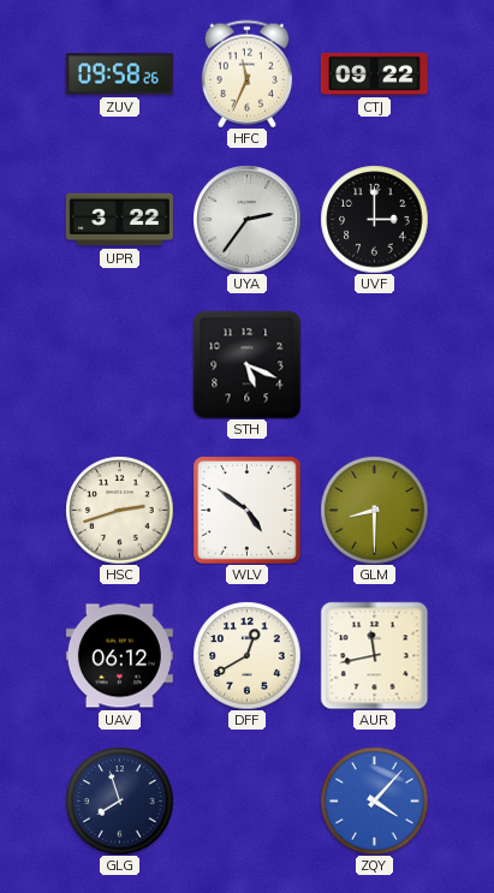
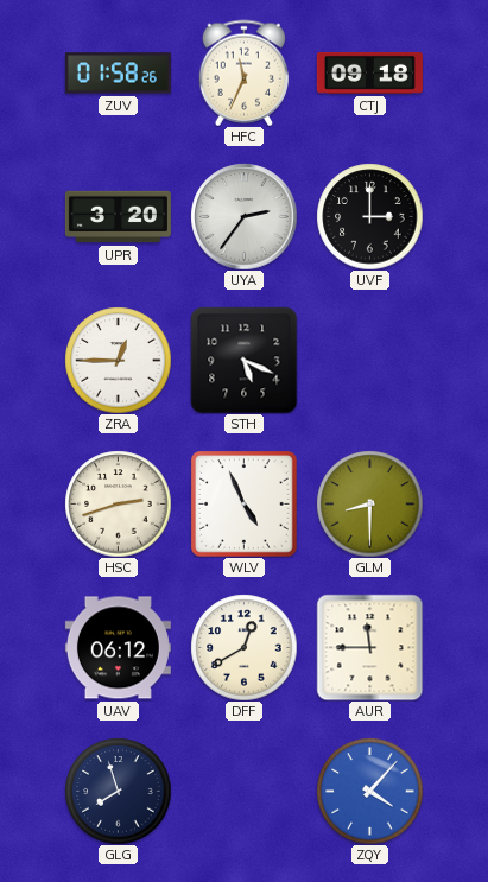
ZUV: 09:58 -> 01:58 (118, 74)
CTJ: 09:22 -> 09:18 (369, 72)
UPR: 3:22 -> 3:20 (118, 217)
ZRA: none -> 12:45 (118, 360)
WLV: 4:51 -> 4:56 (245, 505)
AUR: 11:43 -> 11:45 (369, 647)
